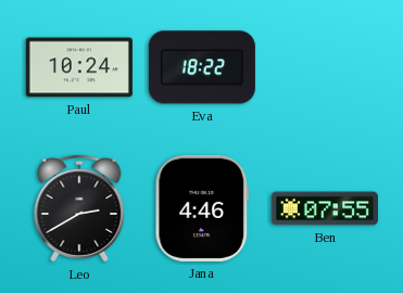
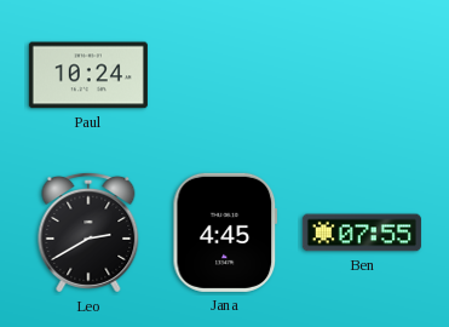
Eva: 18:22 -> none (202, 67)
Jana: 4:46 -> 4:45 (225, 233)
